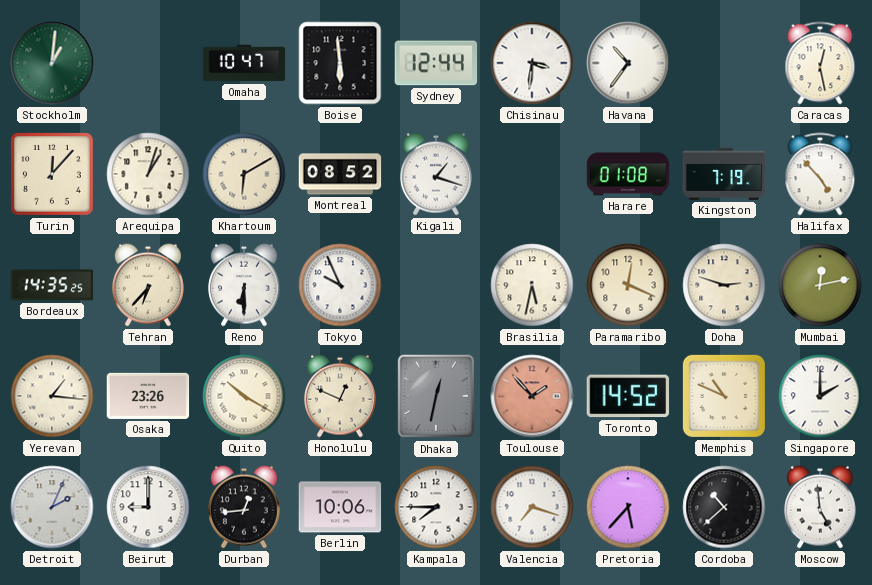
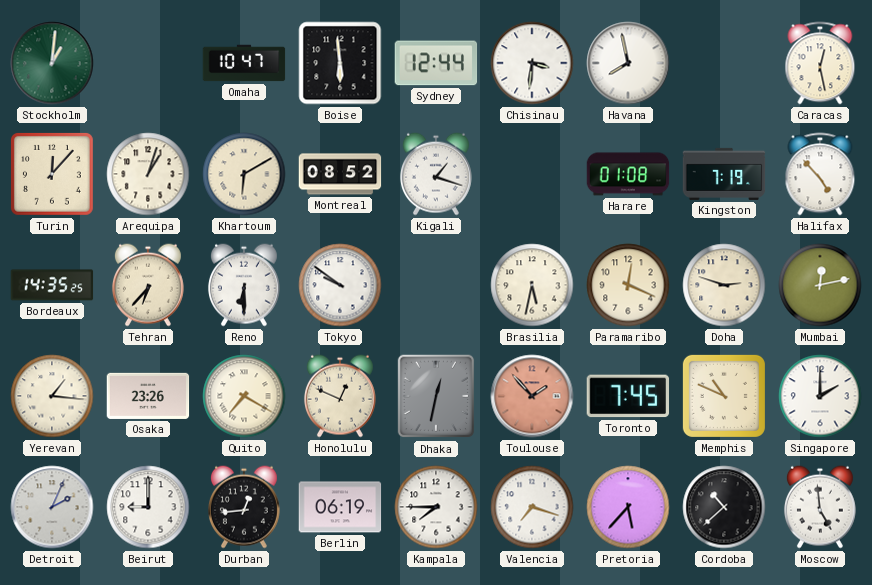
Havana: 10:36 -> 7:58 (628, 63)
Tokyo: 9:56 -> 9:51 (340, 285)
Quito: 10:20 -> 7:20 (244, 396)
Toronto: 14:52 -> 7:45 (628, 396)
Berlin: 10:06 -> 06:19 (340, 507)
